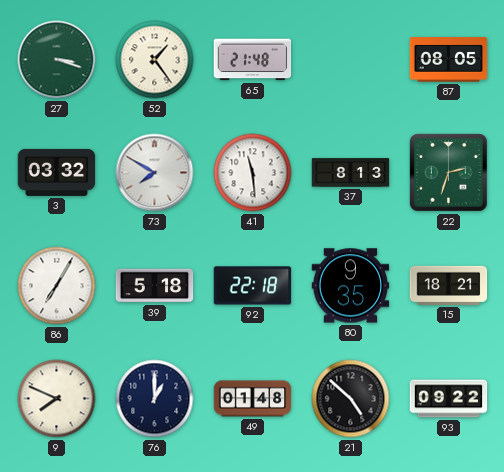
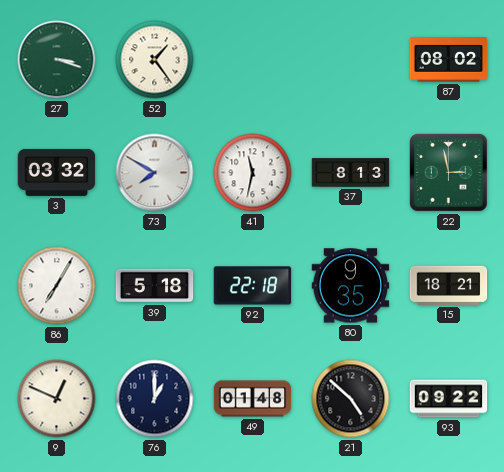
65: 21:48 -> none (253, 60)
87: 08:05 -> 08:02 (449, 60)
41: 11:29 -> 11:32 (253, 173)
22: 2:33 -> 2:58 (449, 173)
9: 7:49 -> 12:49 (57, 399)
